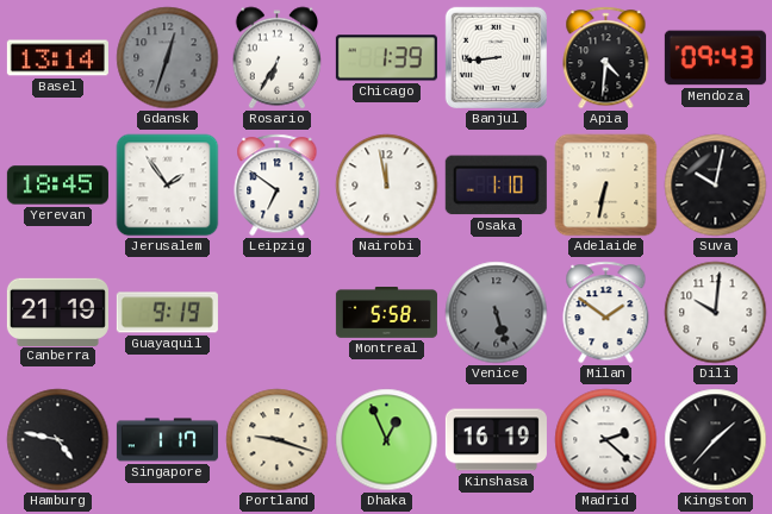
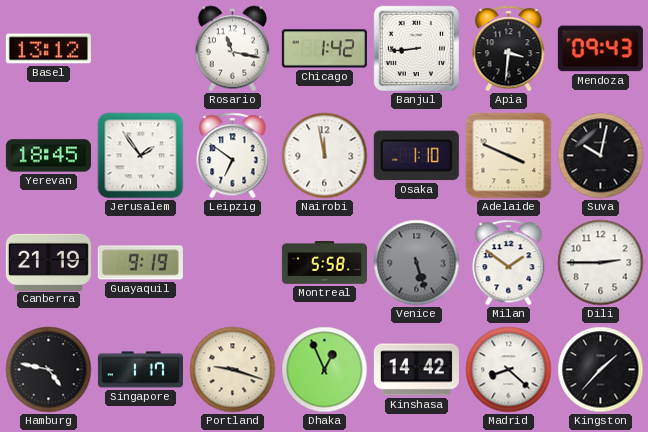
Basel: 13:14 -> 13:12 (48, 49)
Gdansk: 12:33 -> none (168, 58)
Rosario: 6:35 -> 11:17 (233, 49)
Chicago: 1:39 -> 1:42 (324, 49)
Apia: 4:31 -> 3:31 (509, 49)
Adelaide: 6:32 -> 3:49 (509, 156)
Dili: 10:01 -> 2:45 (601, 263)
Kinshasa: 16:19 -> 14:42 (416, 370)
Madrid: 2:22 -> 8:22 (509, 370)
